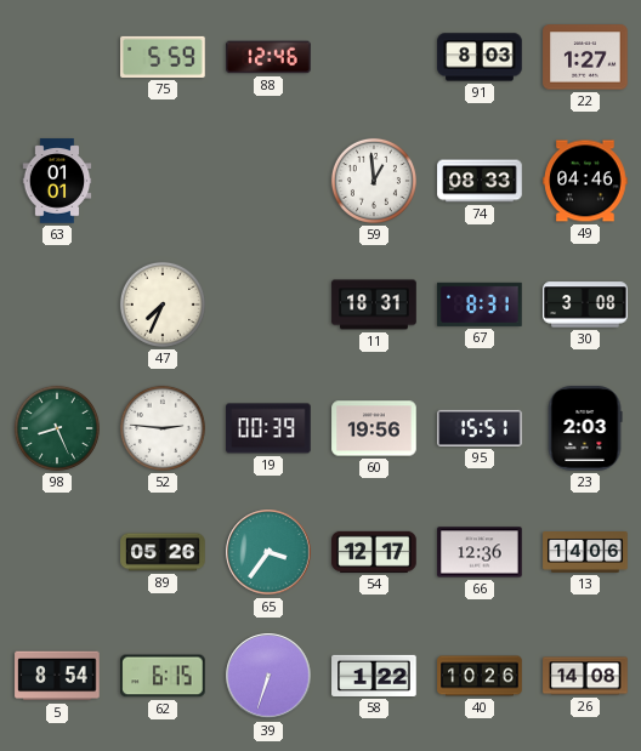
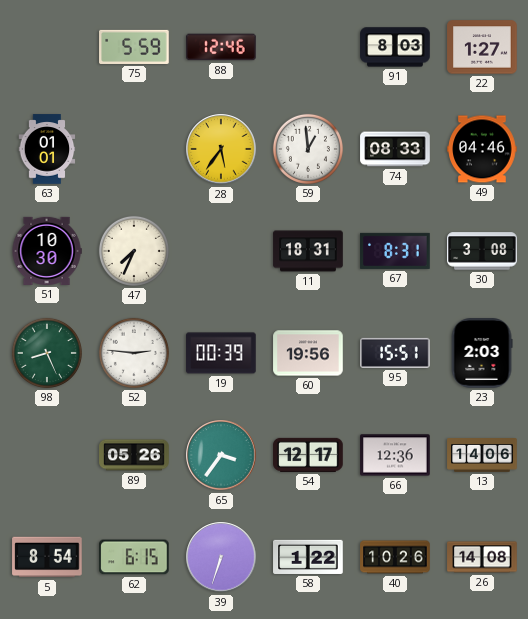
28: none -> 5:36 (221, 149)
51: none -> 10:30 (47, 251)
